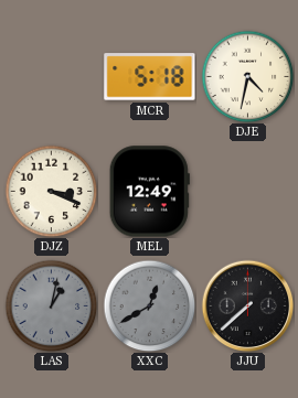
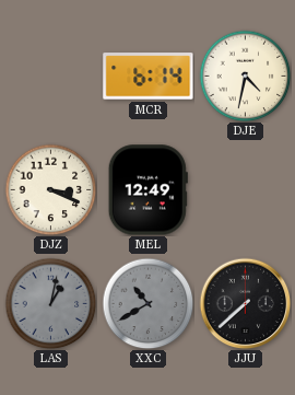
MCR: 5:18 -> 6:14 (149, 77)
XXC: 12:40 -> 10:40 (147, 303)
